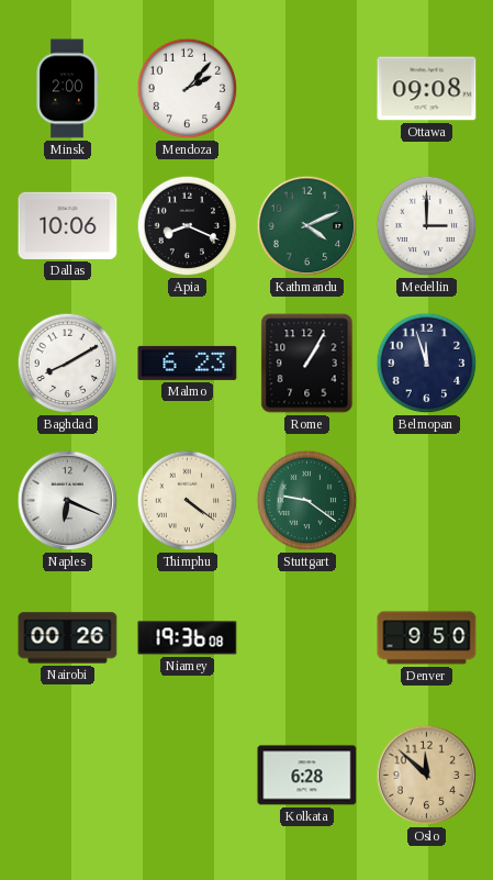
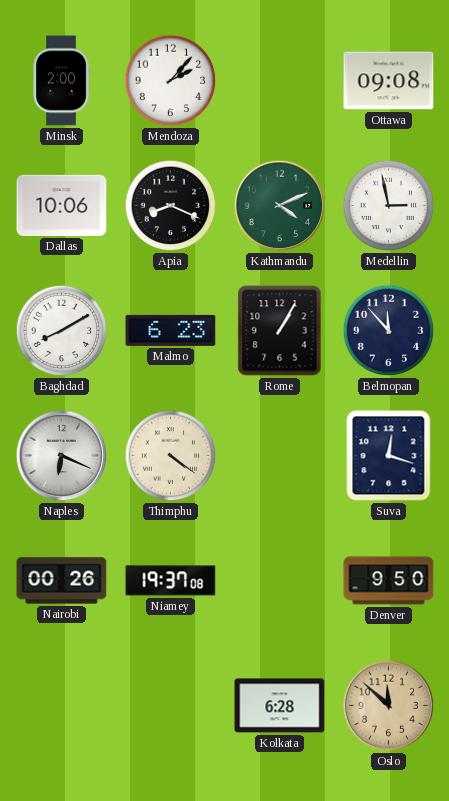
Medellin: 3:00 -> 2:58 (389, 206)
Belmopan: 11:57 -> 11:53 (389, 331)
Stuttgart: 9:21 -> none (307, 501)
Suva: none -> 12:18 (389, 456)
Niamey: 19:36 -> 19:37 (171, 581)
